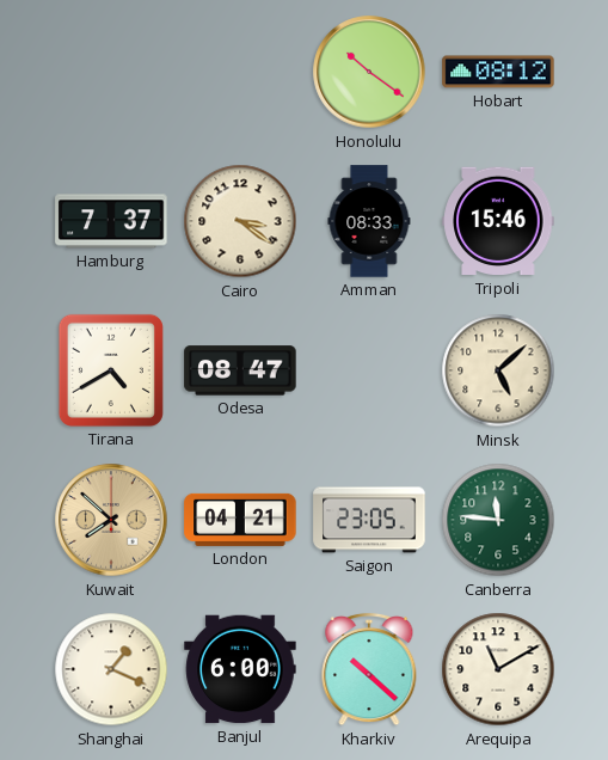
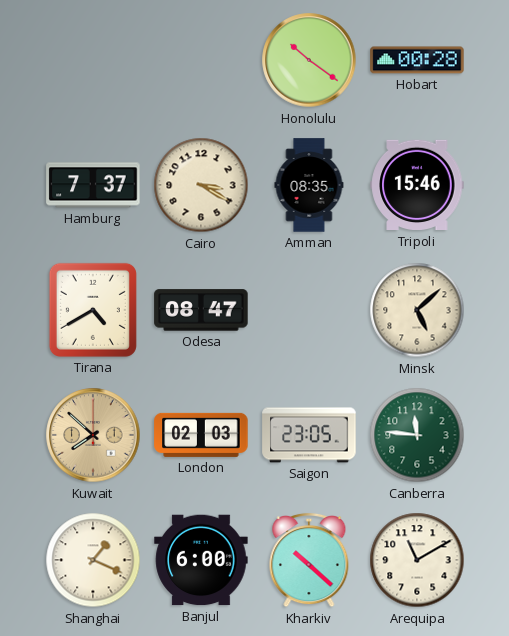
Hobart: 08:12 -> 00:28 (417, 60)
Cairo: 3:21 -> 3:20 (201, 185)
Amman: 08:33 -> 08:35 (309, 185)
London: 04:21 -> 02:03 (201, 435)
